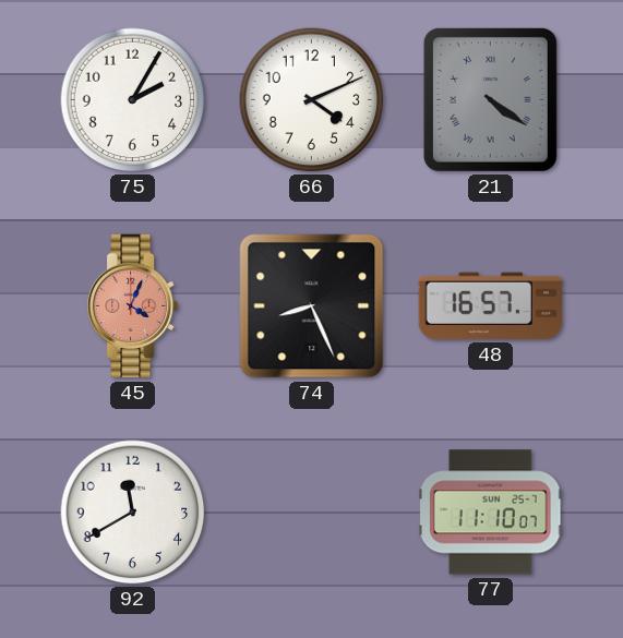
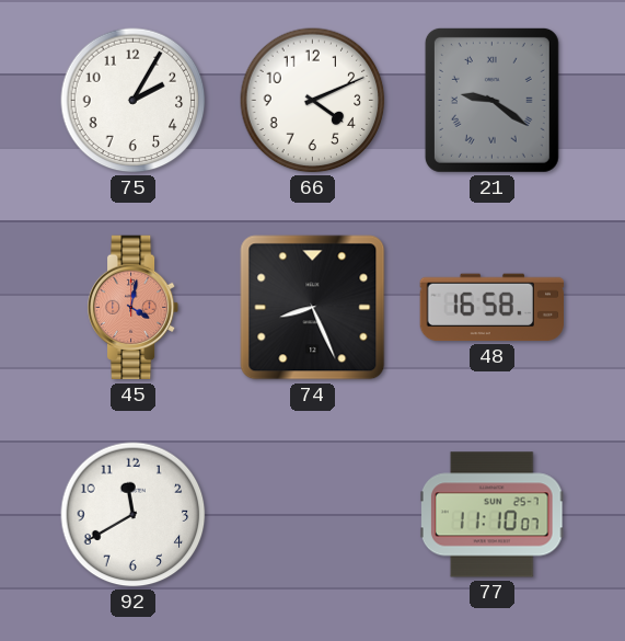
21: 4:21 -> 9:21 (491, 100)
45: 4:04 -> 4:02 (134, 308)
48: 16:57 -> 16:58 (491, 308)
